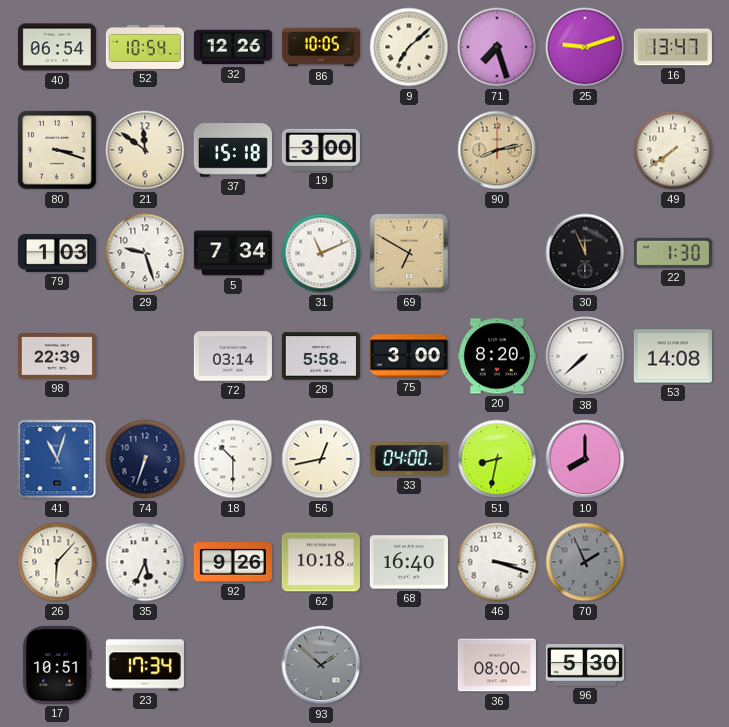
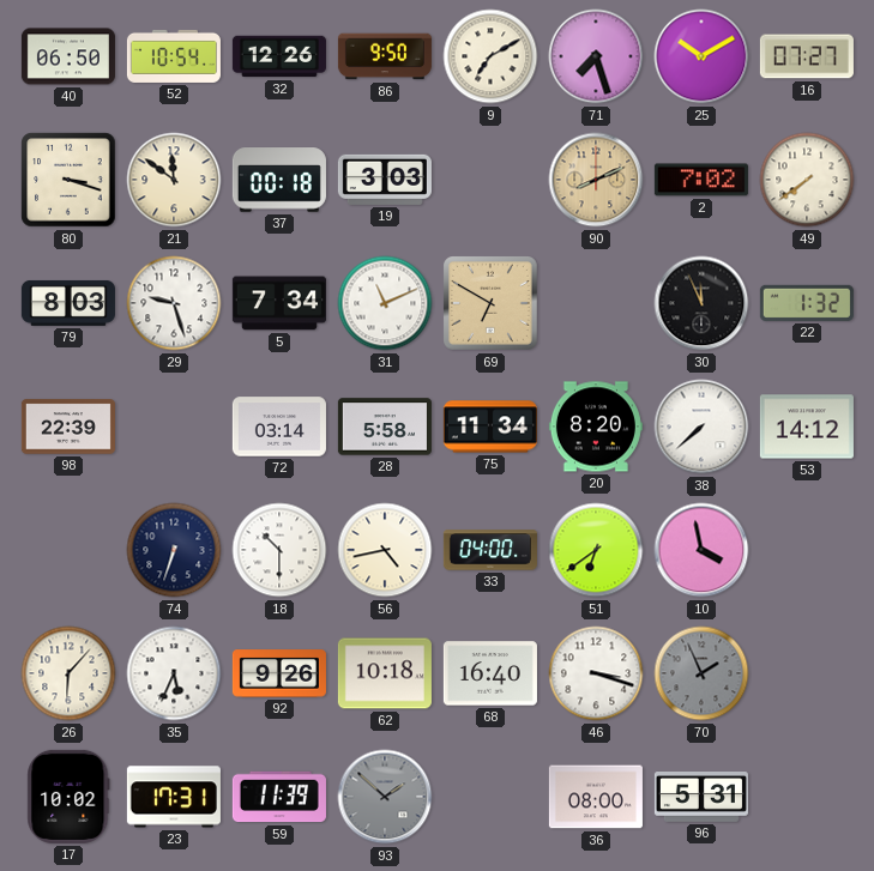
40: 06:54 -> 06:50 (68, 56)
86: 10:05 -> 9:50 (385, 56)
9: 7:08 -> 7:10 (490, 56)
25: 9:12 -> 10:10 (701, 56)
16: 13:47 -> 07:27 (807, 56)
37: 15:18 -> 00:18 (279, 180)
19: 3:00 -> 3:03 (385, 180)
90: 8:13 -> 8:11 (596, 180)
2: none -> 7:02 (701, 180)
79: 1:03 -> 8:03 (68, 303)
22: 1:30 -> 1:32 (807, 303)
75: 3:00 -> 11:34 (490, 427)
53: 14:08 -> 14:12 (807, 427)
41: 11:03 -> none (57, 459)
56: 12:43 -> 4:43 (385, 550)
51: 8:32 -> 6:39 (596, 550)
10: 8:00 -> 3:58 (701, 550)
17: 10:51 -> 10:02 (68, 797)
23: 17:34 -> 17:31 (174, 797)
59: none -> 11:39 (279, 797)
96: 5:30 -> 5:31 (701, 798)
